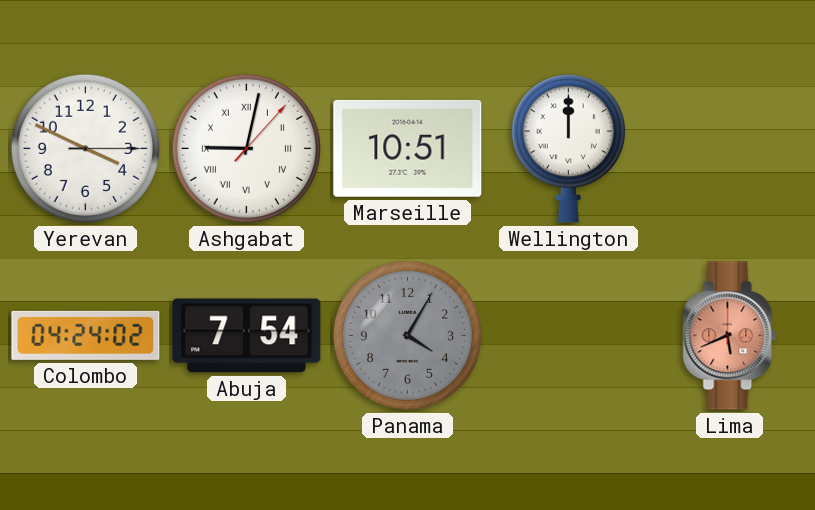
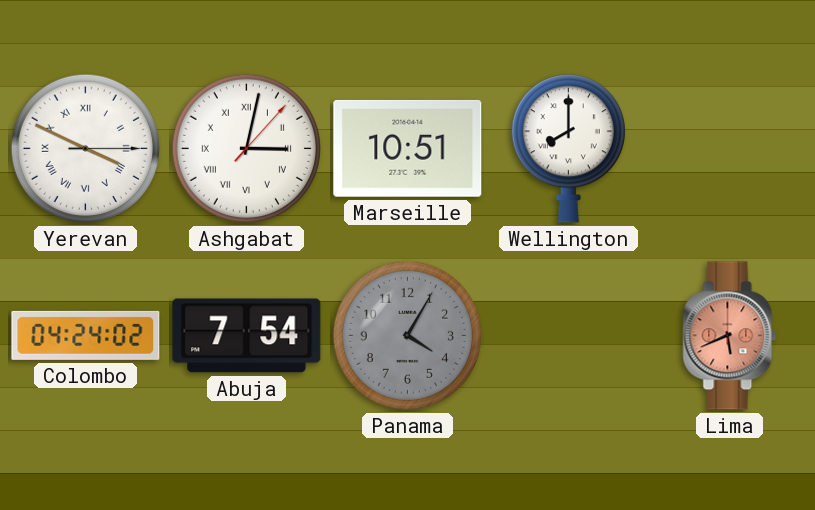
Yerevan numerals: Arabic -> Roman (85, 148)
Ashgabat: 9:02 -> 3:02 (246, 148)
Wellington: 12:00 -> 8:00 (568, 149)
